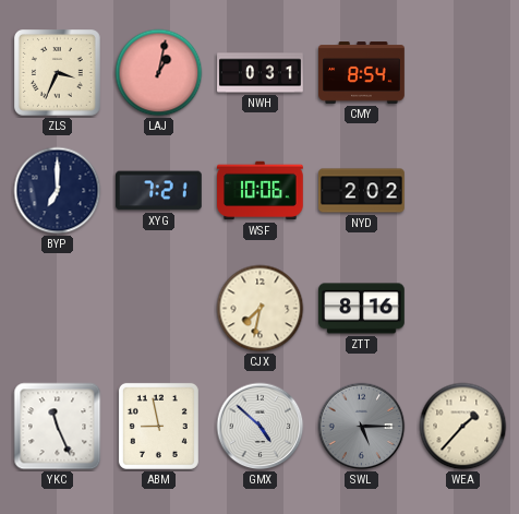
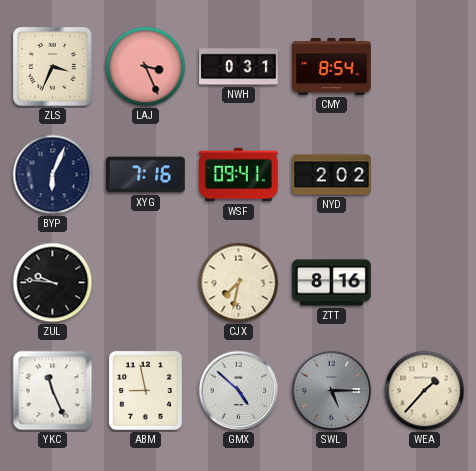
LAJ: 1:02 -> 3:26 (146, 67)
BYP: 7:00 -> 6:04 (53, 175)
XYG: 7:21 -> 7:16 (146, 175)
WSF: 10:06 -> 09:41 (239, 175)
ZUL: none -> 9:46 (53, 283)
